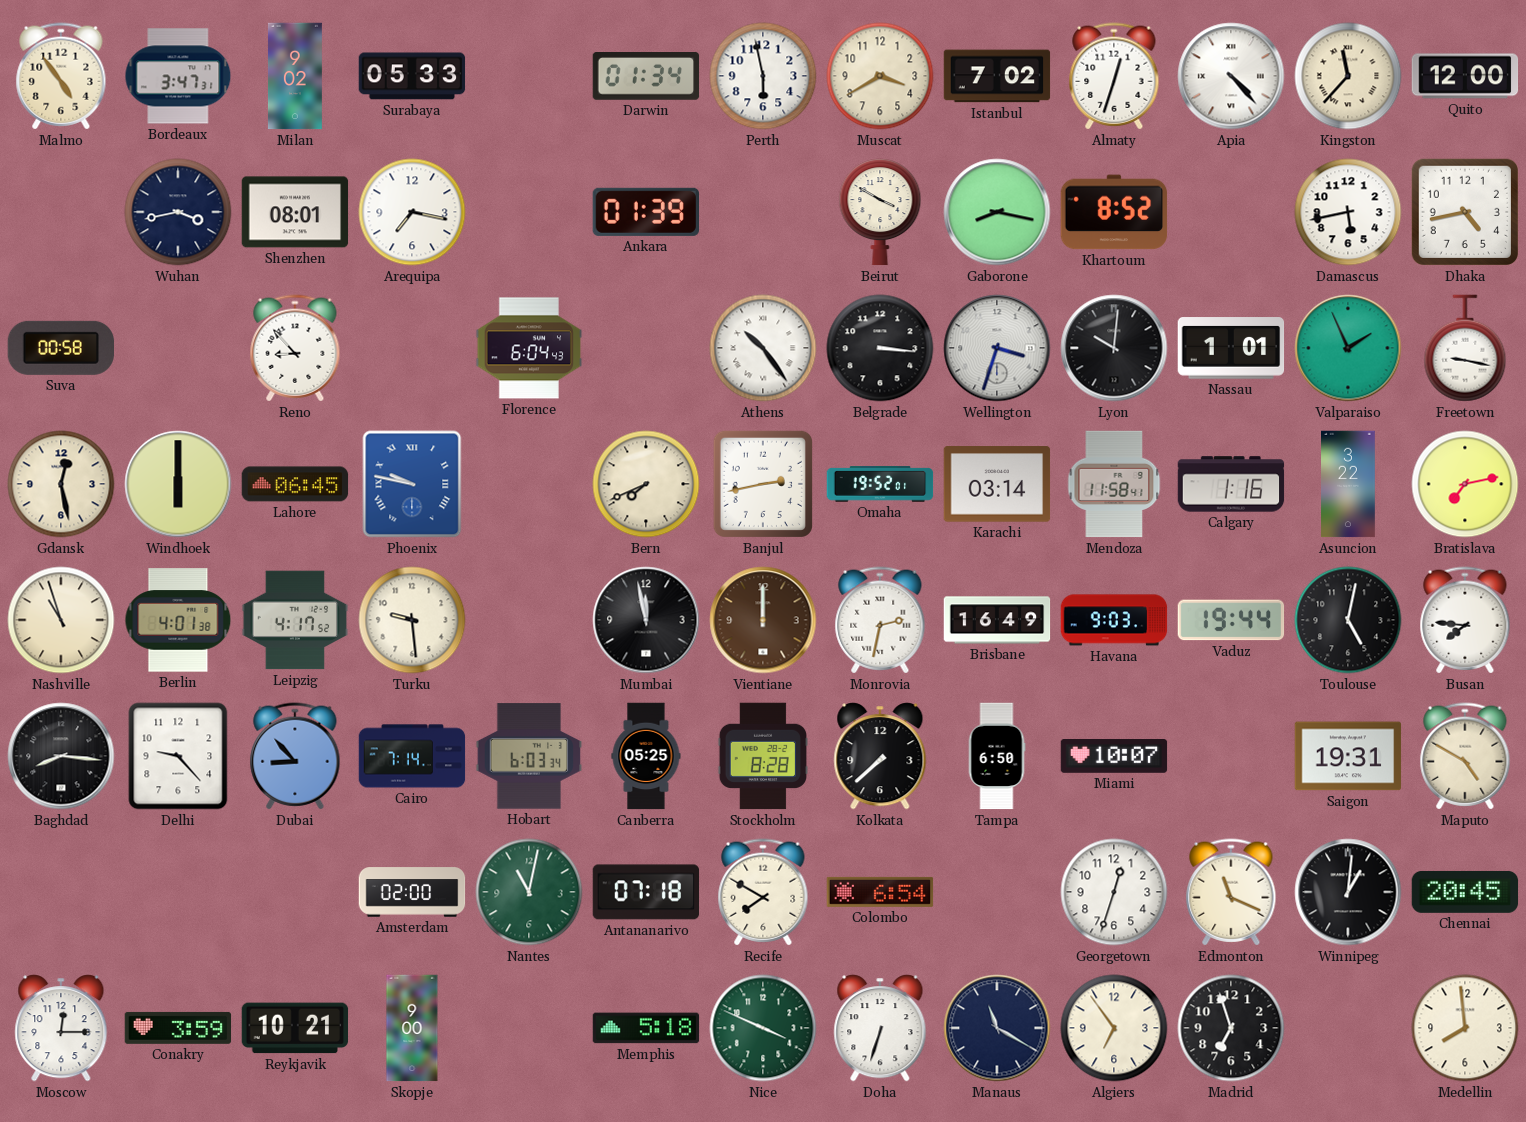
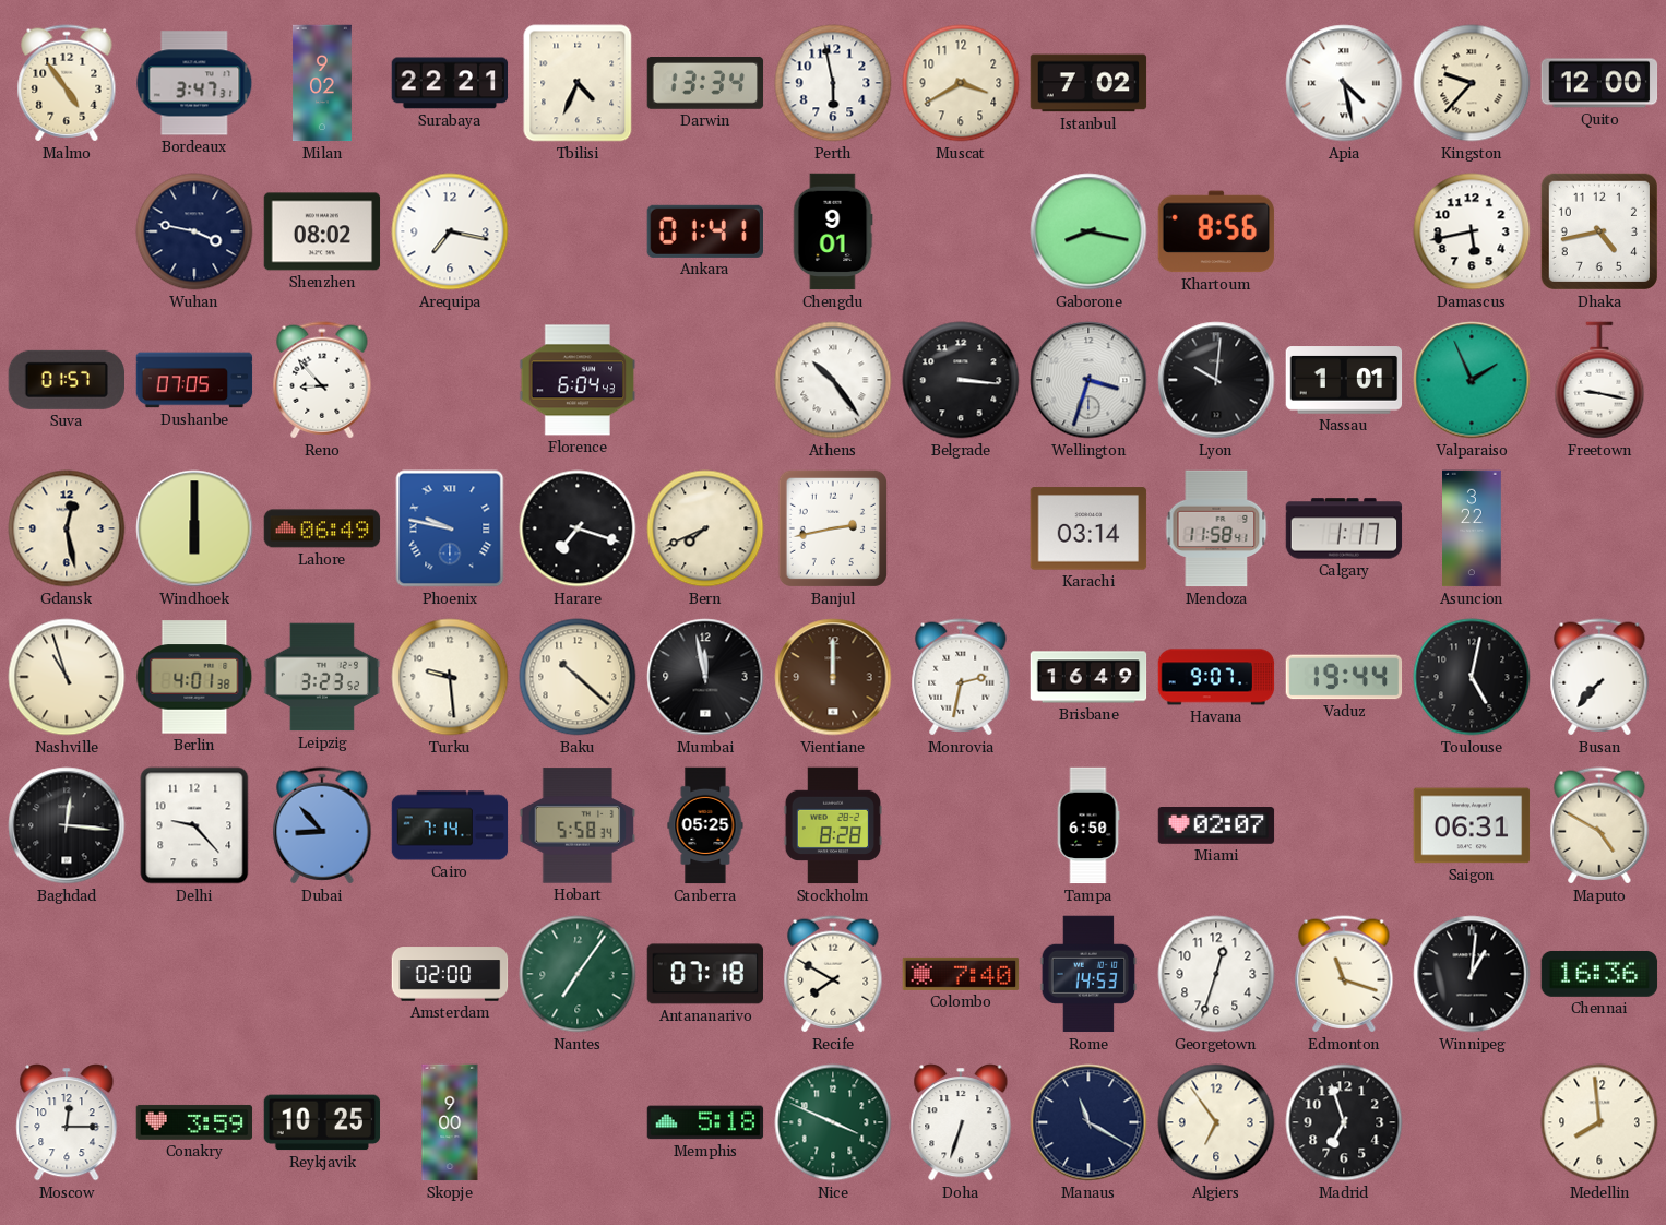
Surabaya: 05:33 -> 22:21 (450, 83)
Tbilisi: none -> 4:34 (578, 83)
Darwin: 01:34 -> 13:34 (705, 84)
Almaty: 12:33 -> none (1114, 76)
Apia: 4:23 -> 4:28 (1344, 83)
Kingston: 11:37 -> 9:37 (1472, 83)
Wuhan: 3:43 -> 3:47 (194, 231)
Shenzhen: 08:01 -> 08:02 (322, 231)
Ankara: 01:39 -> 01:41 (704, 231)
Chengdu: none -> 9:01 (833, 231)
Beirut: 3:50 -> none (880, 212)
Khartoum: 8:52 -> 8:56 (1216, 231)
Suva: 00:58 -> 01:57 (66, 380)
Dushanbe: none -> 07:05 (194, 380)
Lahore: 06:45 -> 06:49 (322, 528)
Harare: none -> 7:18 (578, 528)
Omaha: 19:52 -> none (880, 484)
Calgary: 1:16 -> 1:17 (1344, 528)
Bratislava: 7:13 -> none (1465, 484)
Leipzig: 4:17 -> 3:23 (322, 677)
Baku: none -> 10:22 (578, 677)
Havana: 9:03 -> 9:07 (1216, 677)
Busan: 7:46 -> 7:37 (1599, 677)
Baghdad: 8:16 -> 12:16 (67, 825)
Hobart: 6:03 -> 5:58 (578, 825)
Kolkata: 7:38 -> none (880, 756)
Miami: 10:07 -> 02:07 (1216, 826)
Saigon: 19:31 -> 06:31 (1472, 825)
Nantes: 11:02 -> 7:06 (578, 974)
Colombo: 6:54 -> 7:40 (961, 974)
Rome: none -> 14:53 (1088, 974)
Edmonton: 11:19 -> 11:18 (1344, 974)
Chennai: 20:45 -> 16:36 (1599, 974)
Reykjavik: 10:21 -> 10:25 (322, 1122)
